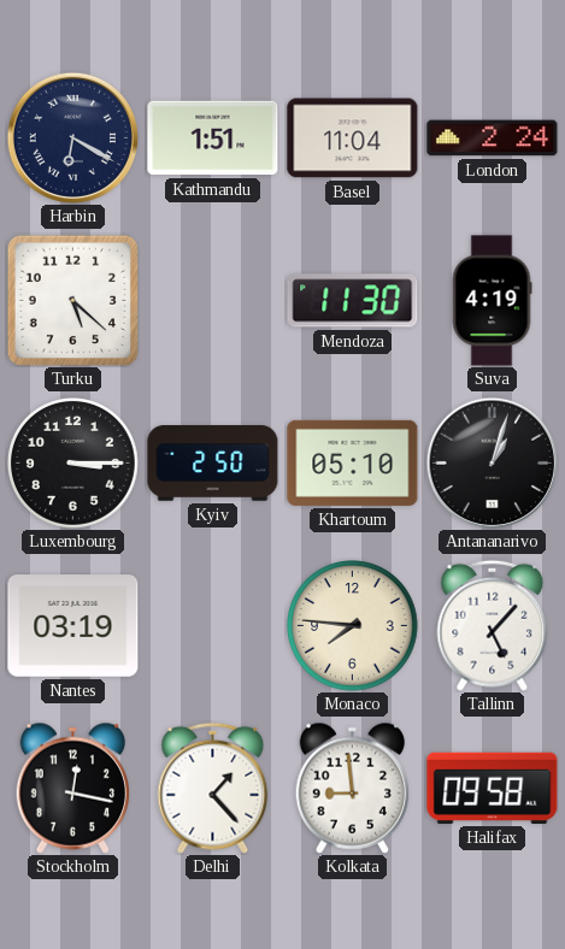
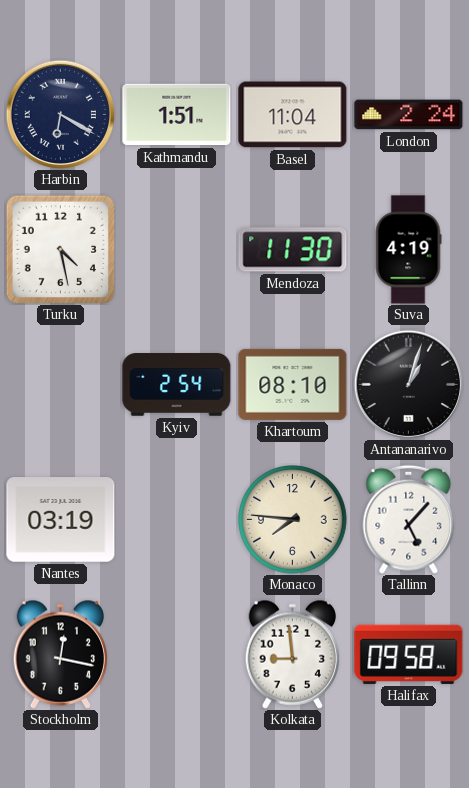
Turku: 5:22 -> 4:28 (60, 249)
Luxembourg: 3:15 -> none (73, 464)
Kyiv: 2:50 -> 2:54 (177, 385)
Khartoum: 05:10 -> 08:10 (293, 384)
Delhi: 1:23 -> none (213, 788)
